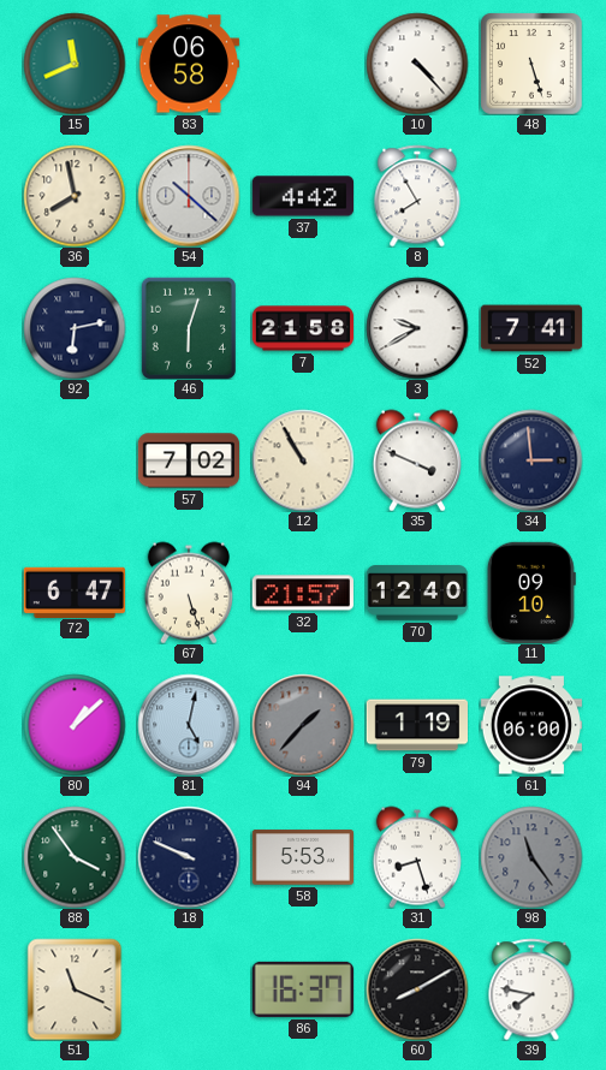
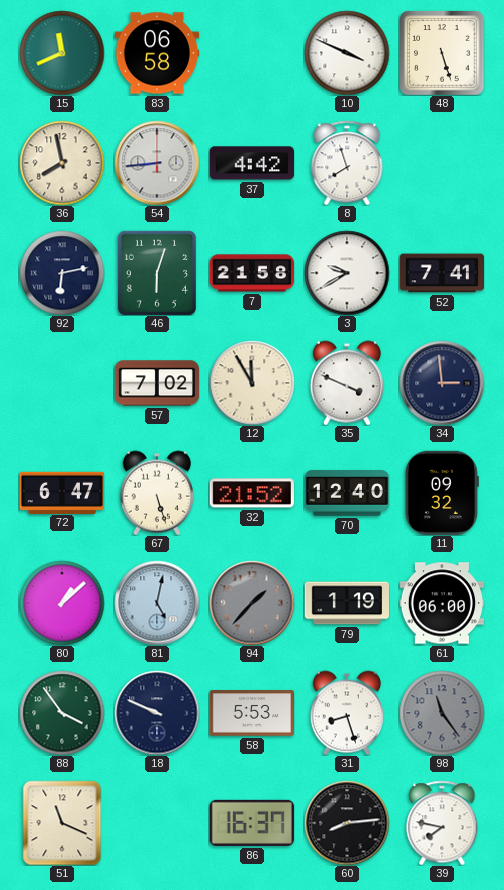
10: 4:23 -> 3:49 (347, 53)
54: 10:22 -> 8:44 (157, 163)
8: 7:55 -> 7:57 (347, 163)
12: 10:55 -> 11:55 (252, 383)
32: 21:57 -> 21:52 (252, 493)
11: 09:10 -> 09:32 (442, 492)
60: 8:10 -> 8:14 (347, 823)
